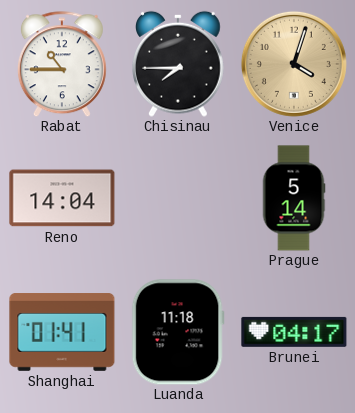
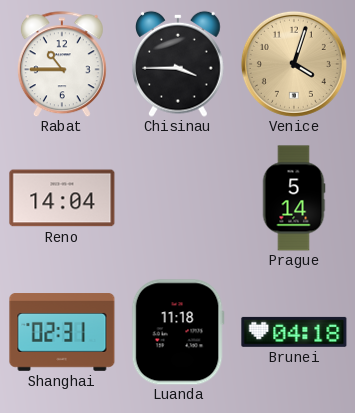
Chisinau: 7:45 -> 3:45 (179, 64)
Shanghai: 01:41 -> 02:31 (62, 333)
Brunei: 04:17 -> 04:18 (294, 332)
